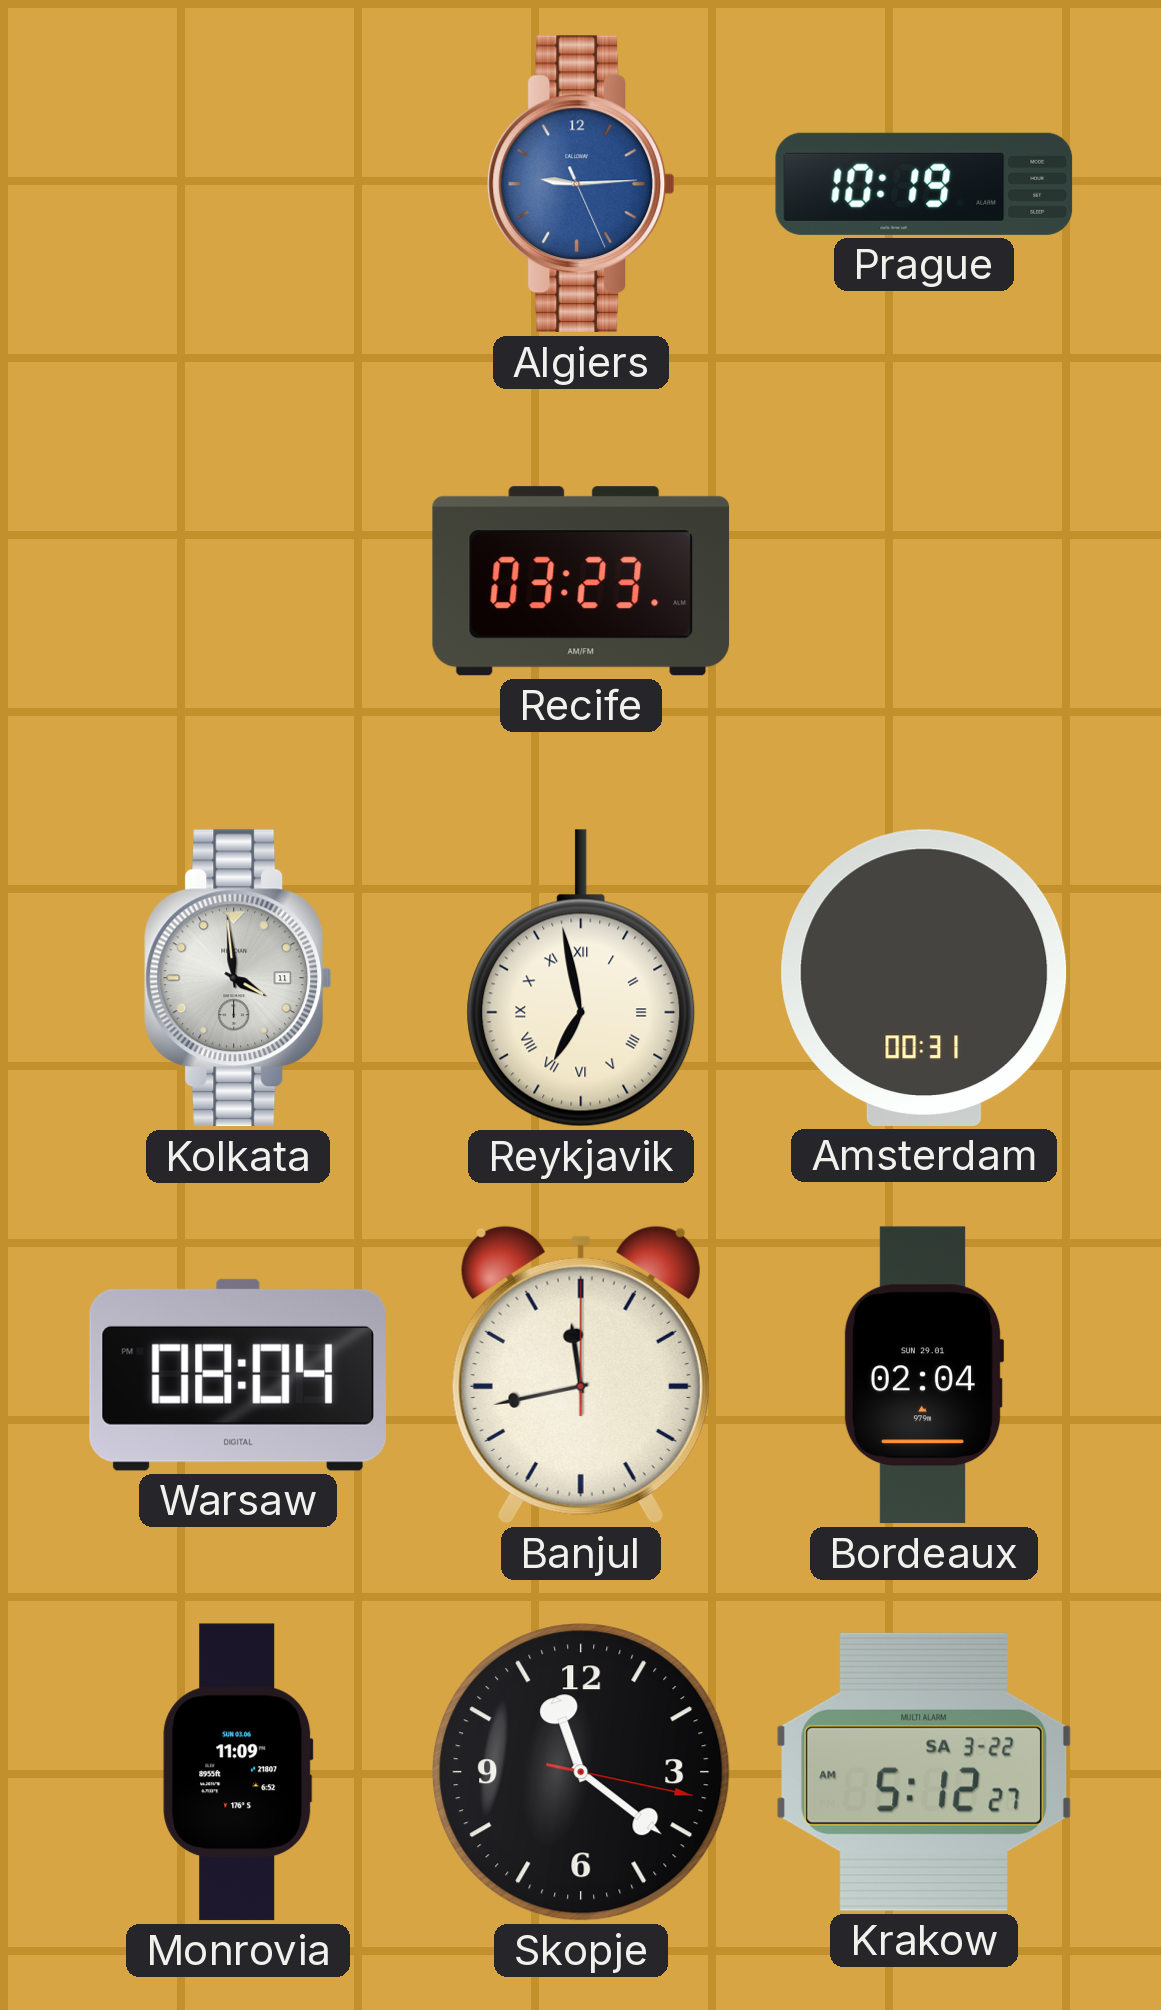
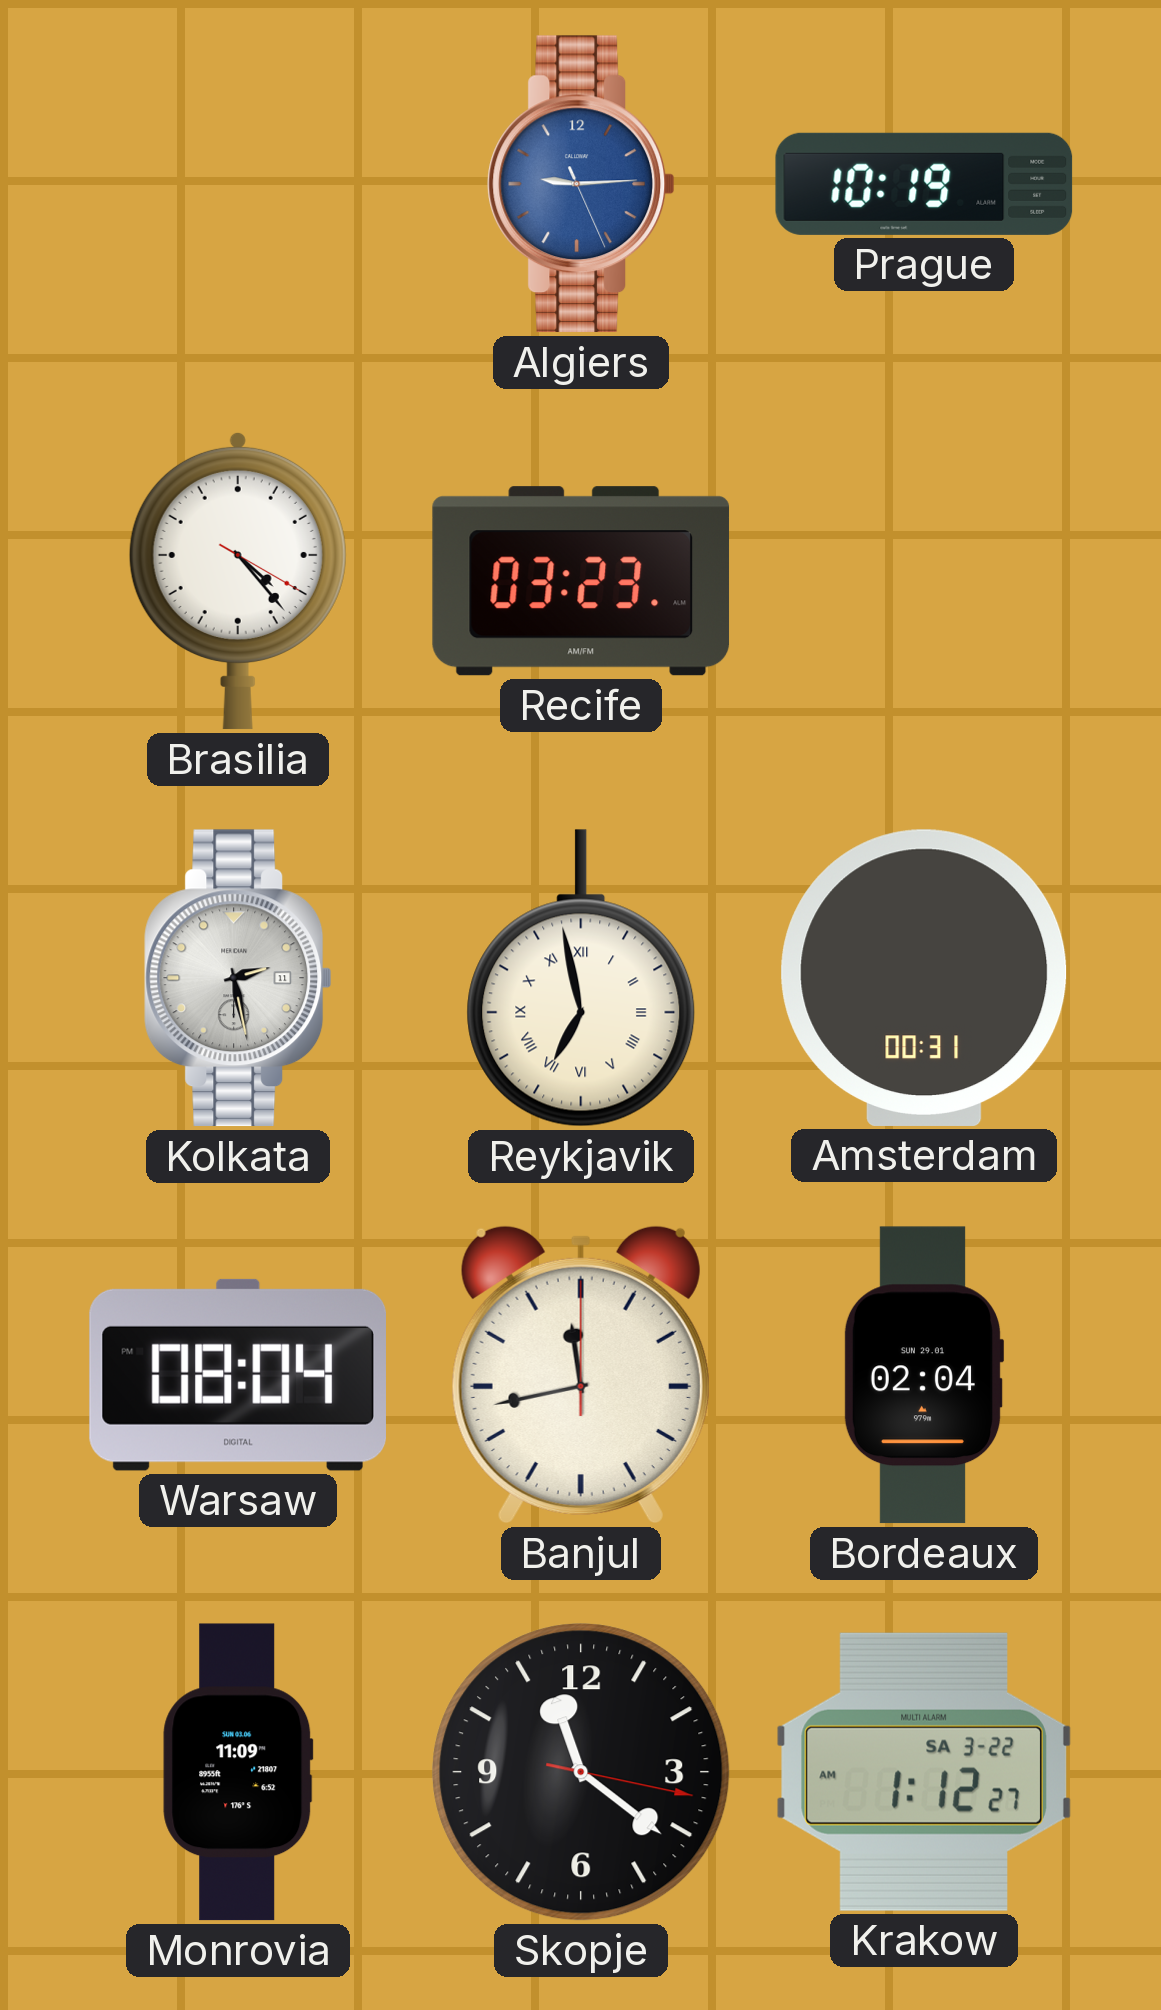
Brasilia: none -> 4:23 (238, 581)
Kolkata: 3:59 -> 2:28 (238, 978)
Krakow: 5:12 -> 1:12 (924, 1772)
